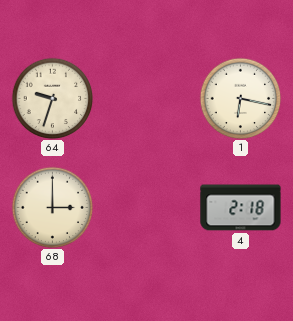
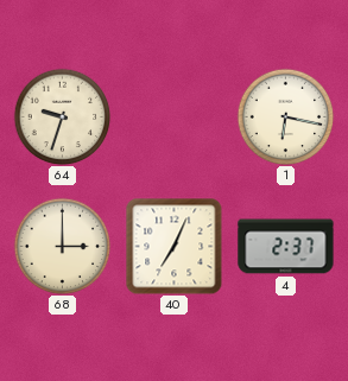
40: none -> 7:04 (173, 246)
4: 2:18 -> 2:37 (286, 247)
